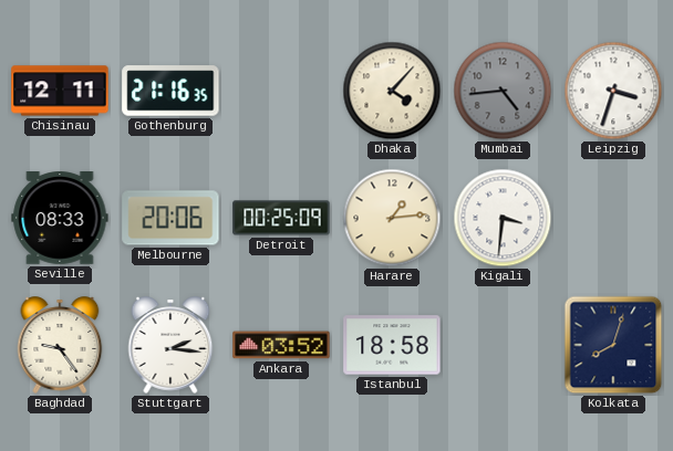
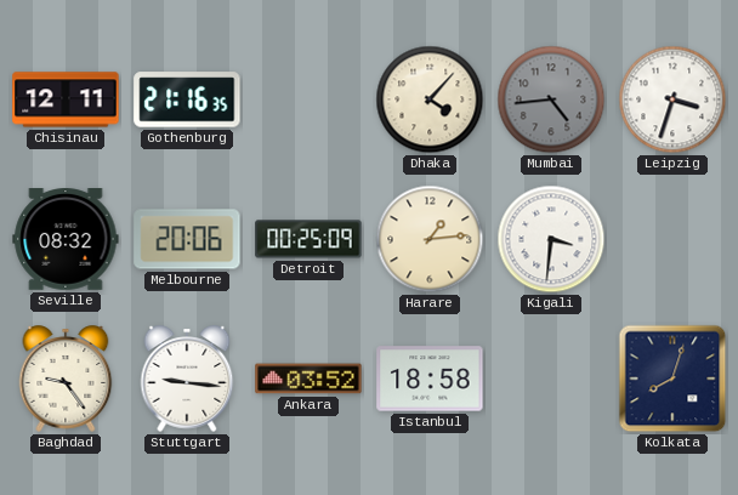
Seville: 08:33 -> 08:32 (66, 240)
Stuttgart: 2:16 -> 9:16 (187, 379)
